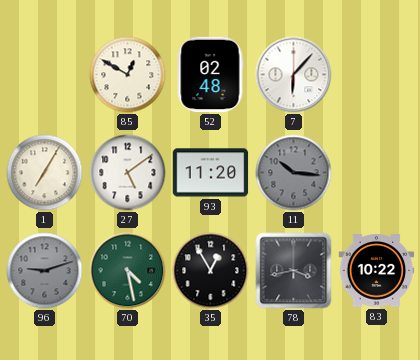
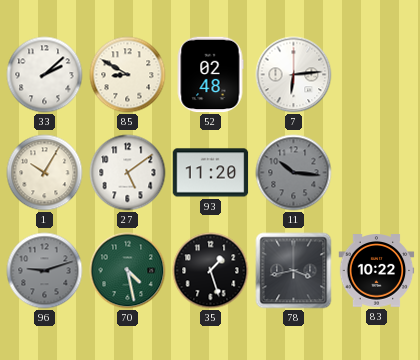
33: none -> 2:08 (45, 75)
85: 12:50 -> 8:50 (128, 75)
7: 6:07 -> 6:14 (294, 75)
1: 7:05 -> 10:05 (45, 173)
35: 12:55 -> 1:27 (211, 271)
